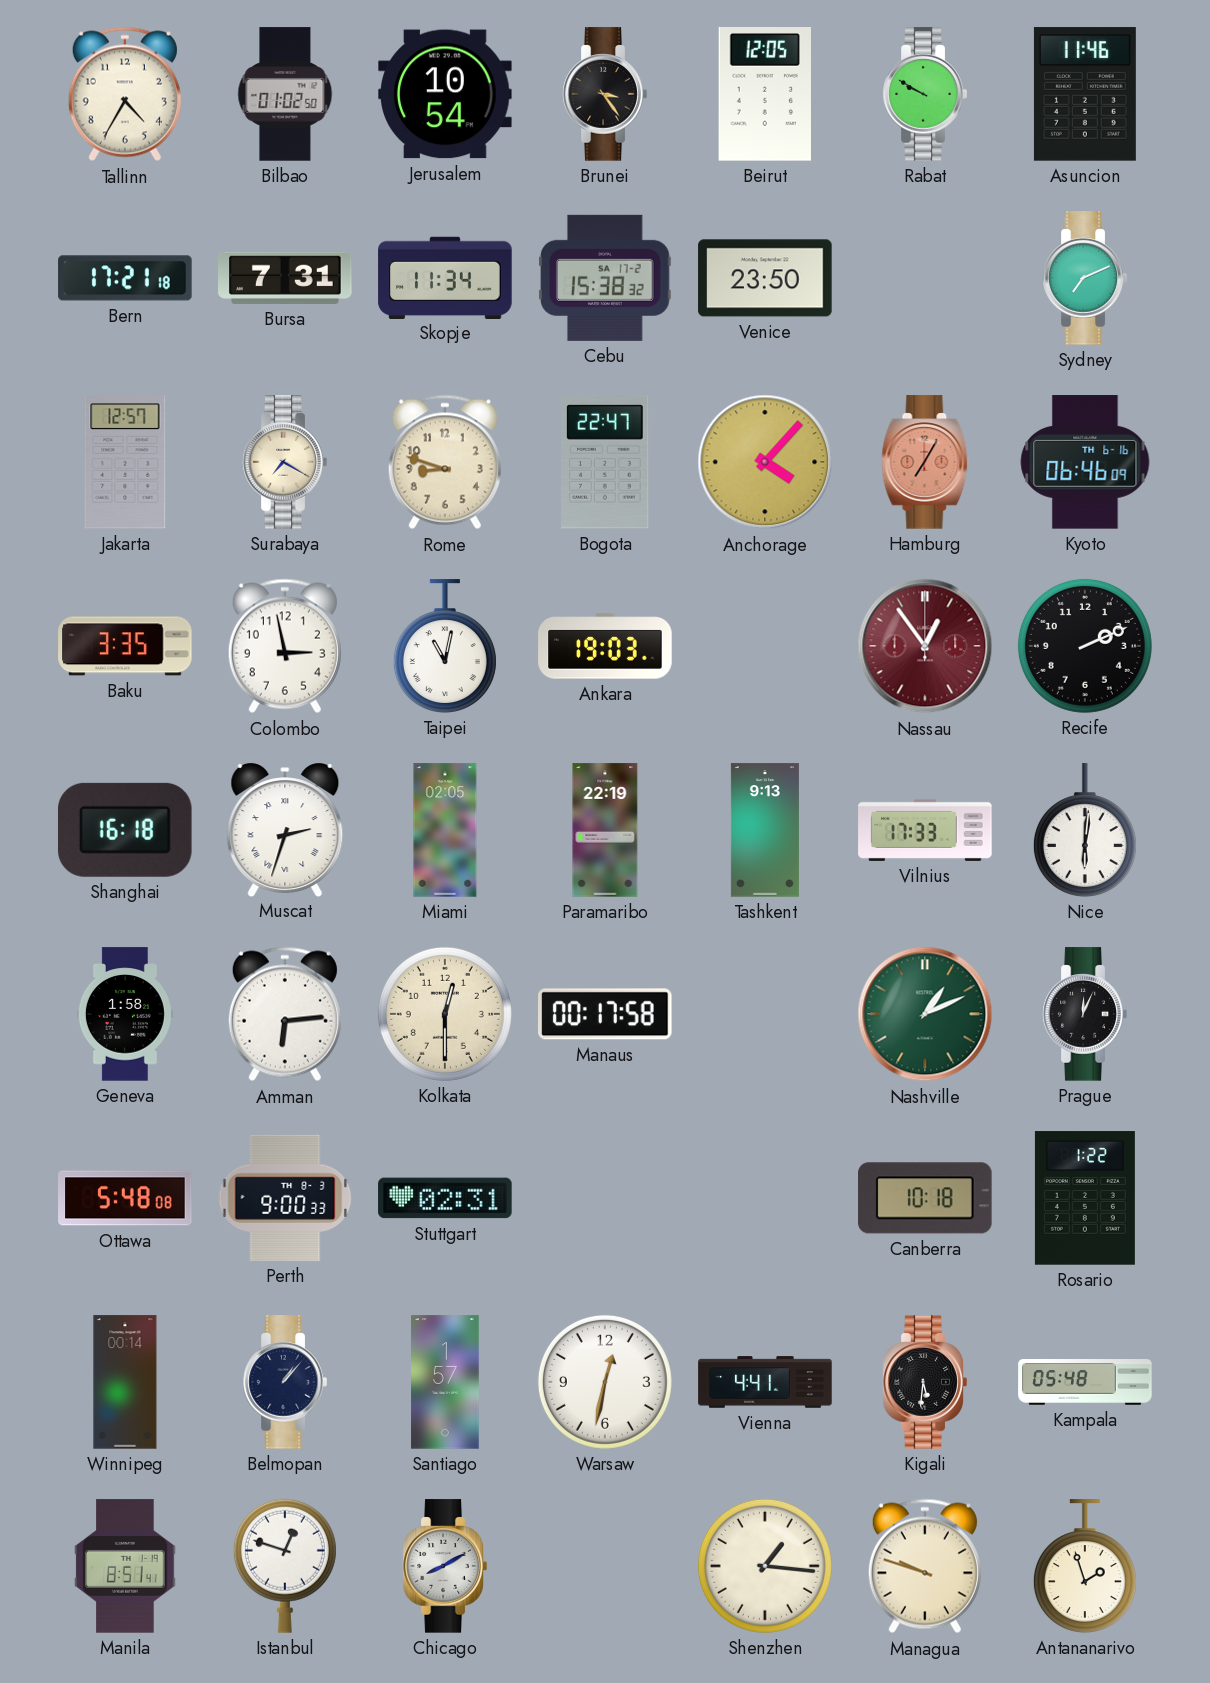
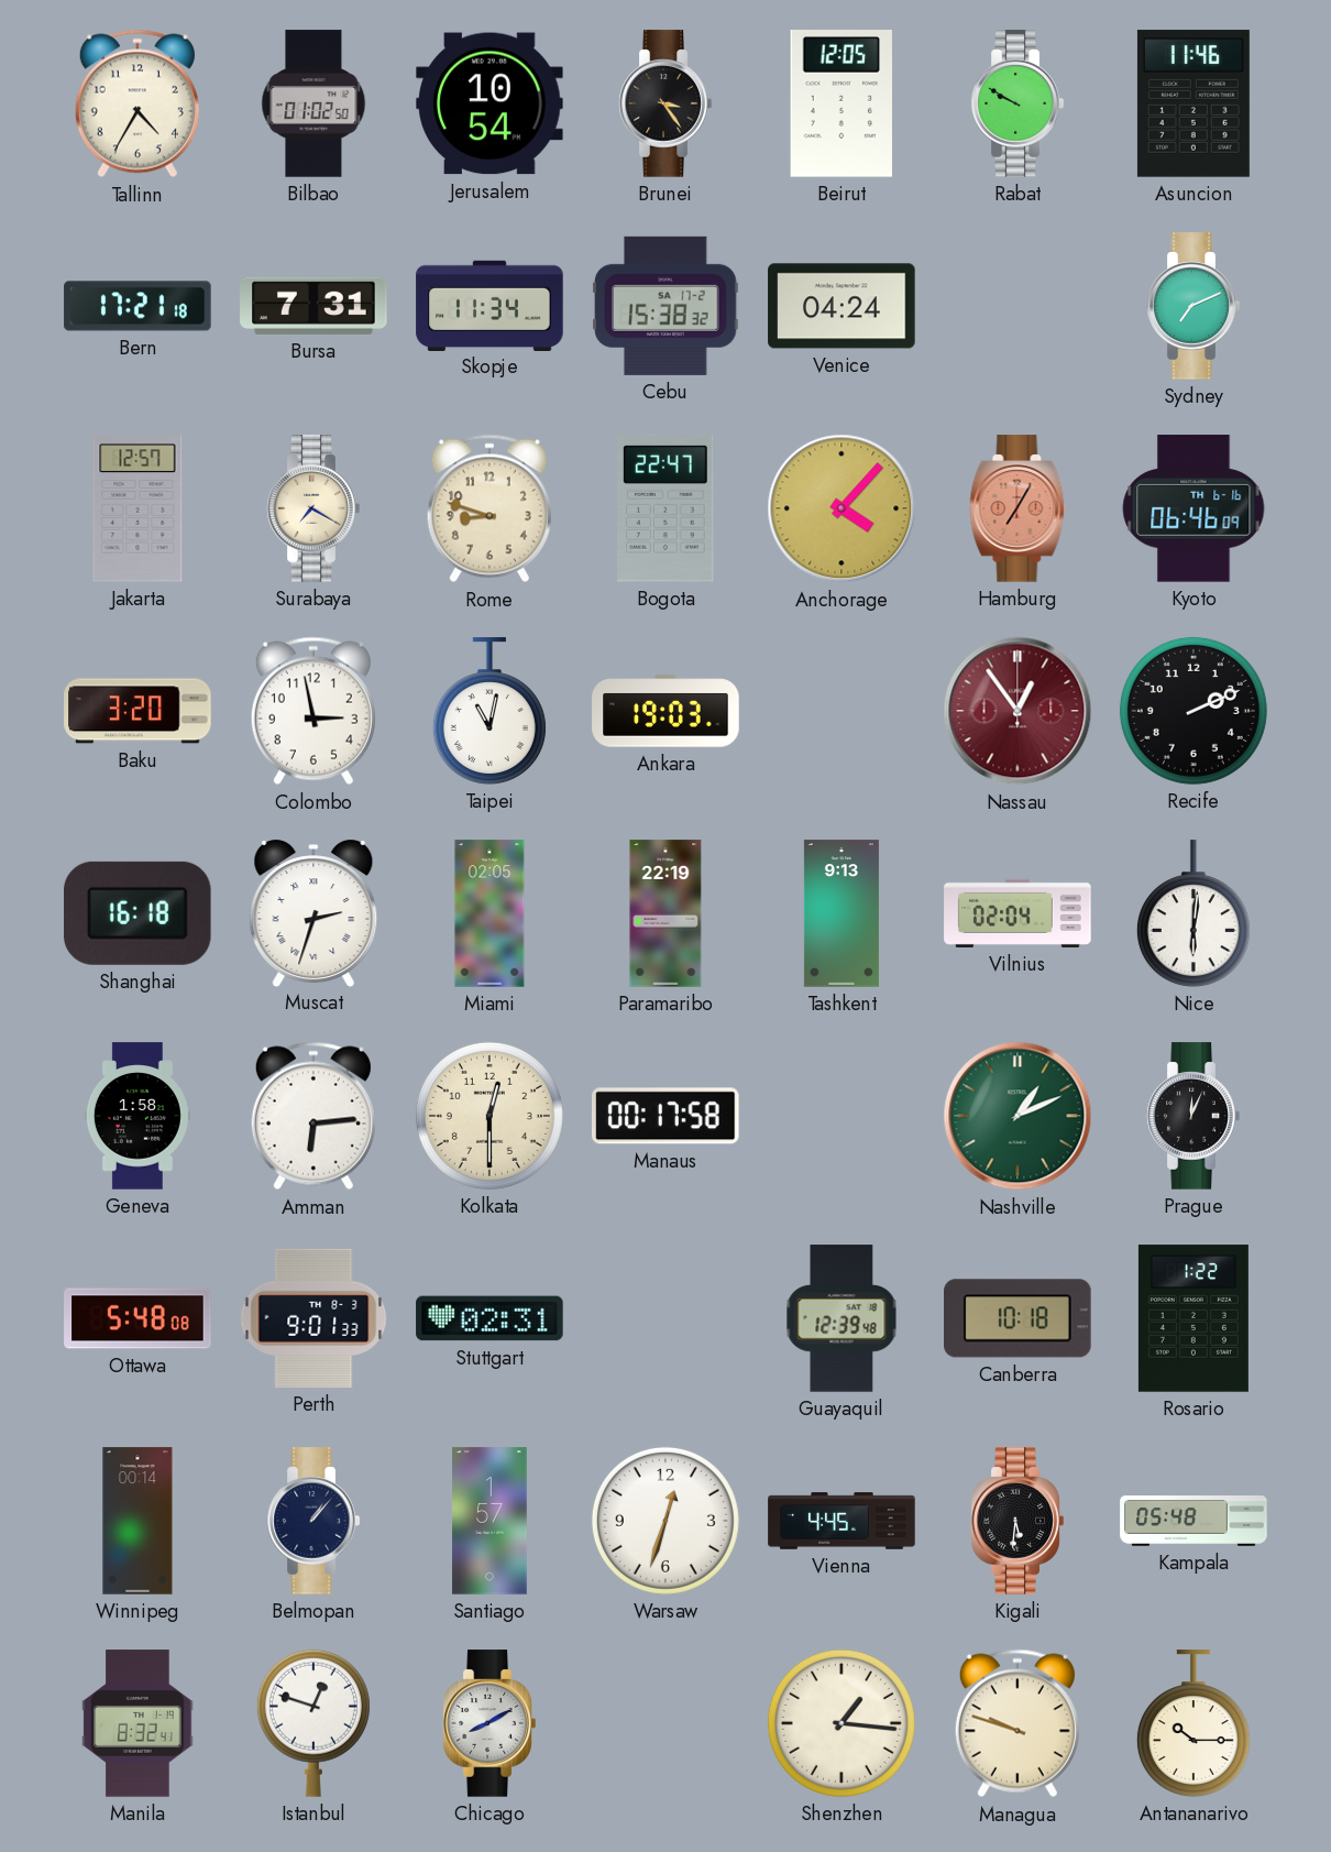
Venice: 23:50 -> 04:24 (842, 306)
Baku: 3:35 -> 3:20 (137, 711)
Vilnius: 17:33 -> 02:04 (1018, 913)
Perth: 9:00 -> 9:01 (313, 1318)
Guayaquil: none -> 12:39 (842, 1318)
Warsaw: 12:32 -> 12:33 (665, 1521)
Vienna: 4:41 -> 4:45 (842, 1521)
Manila: 8:51 -> 8:32 (137, 1723)
Antananarivo: 1:57 -> 10:15 (1193, 1723)
